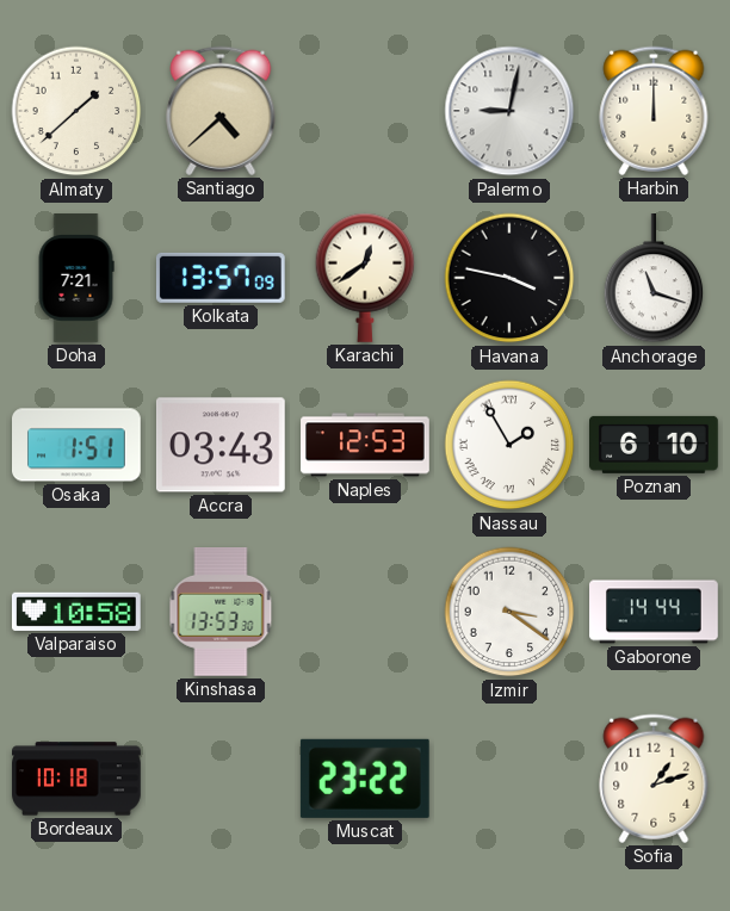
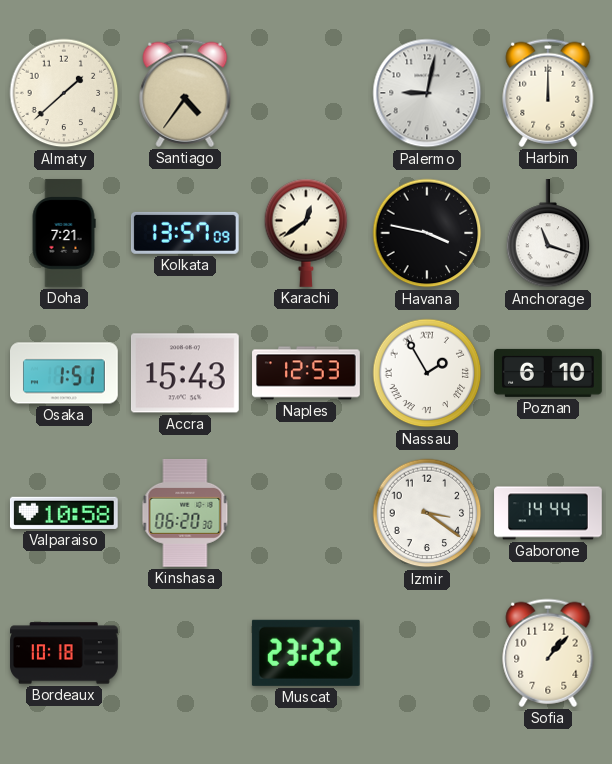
Santiago: 4:38 -> 4:36 (185, 93)
Accra: 03:43 -> 15:43 (185, 373)
Kinshasa: 13:53 -> 06:20 (185, 514)
Sofia: 1:12 -> 1:07 (548, 653)
